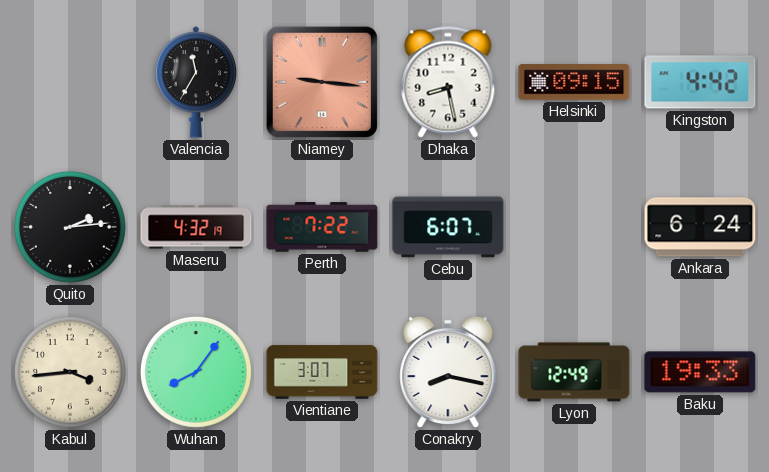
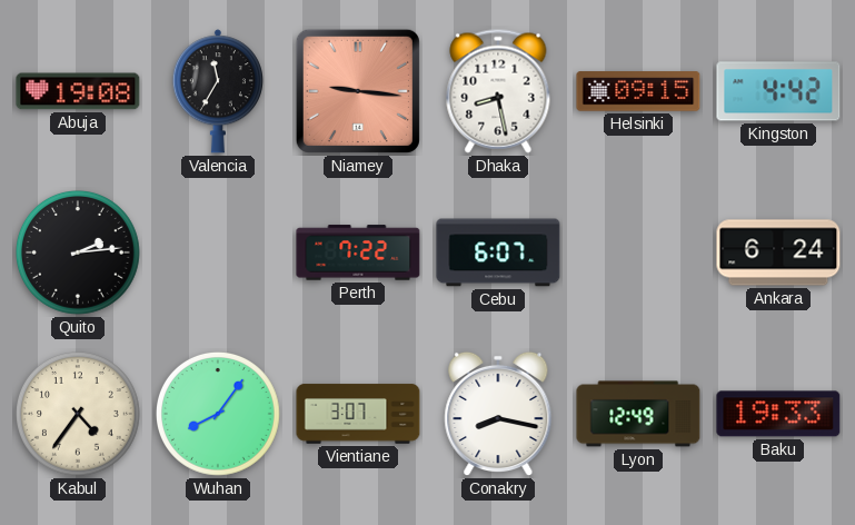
Abuja: none -> 19:08 (78, 91)
Maseru: 4:32 -> none (196, 227)
Kabul: 3:44 -> 4:36 (79, 415)
